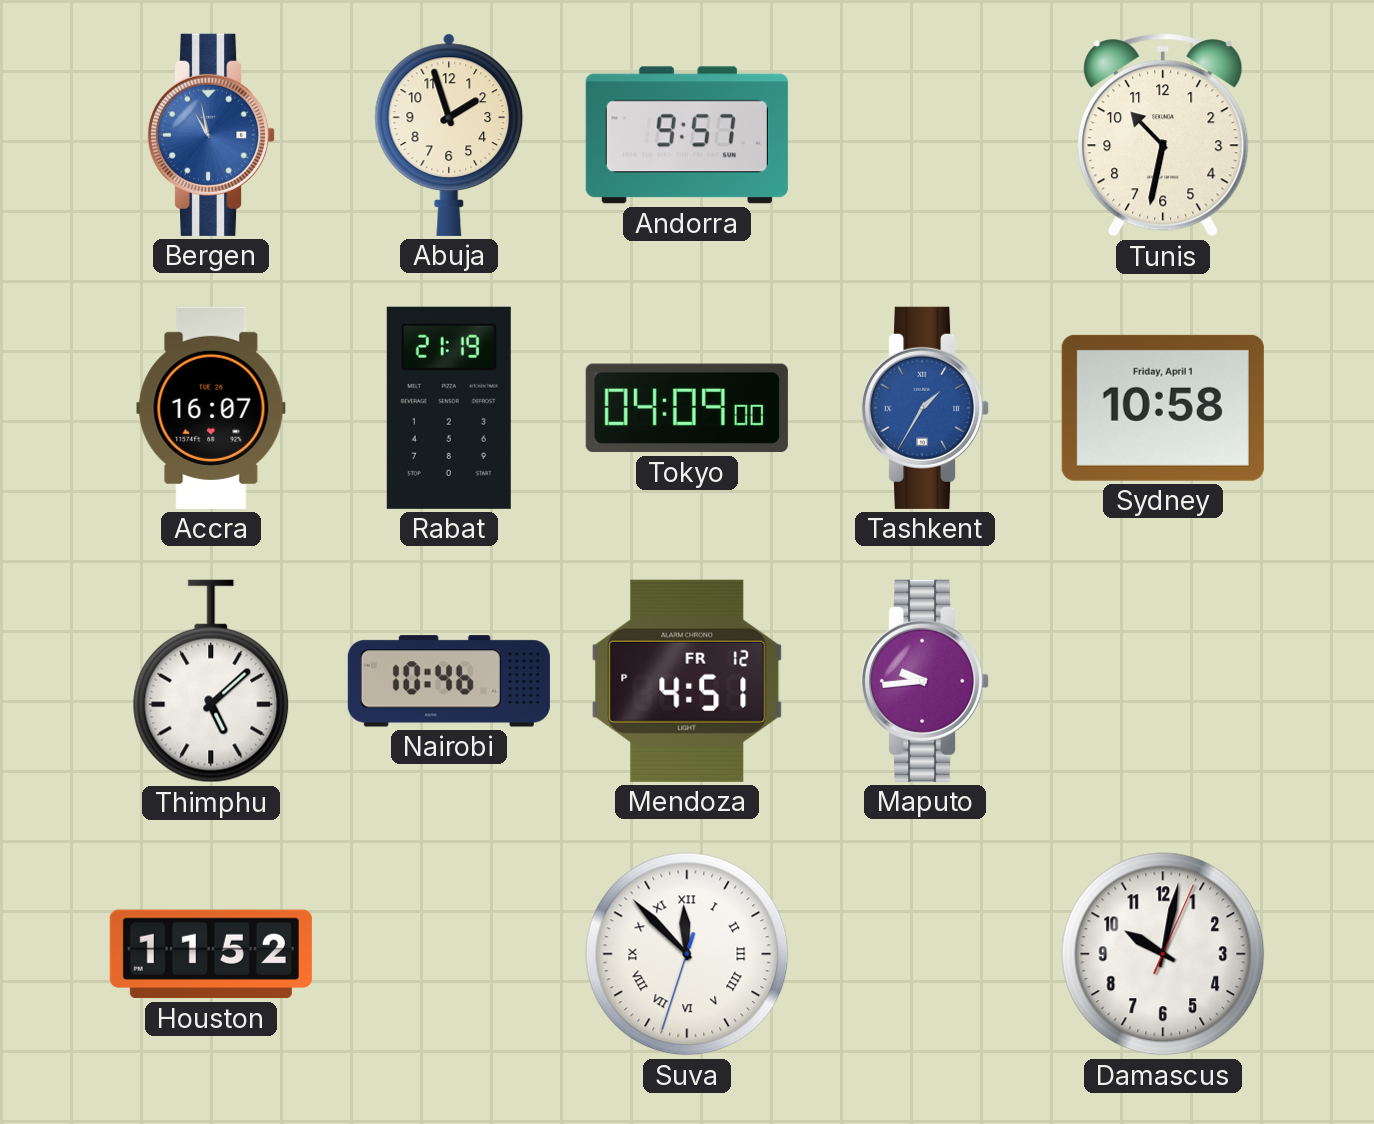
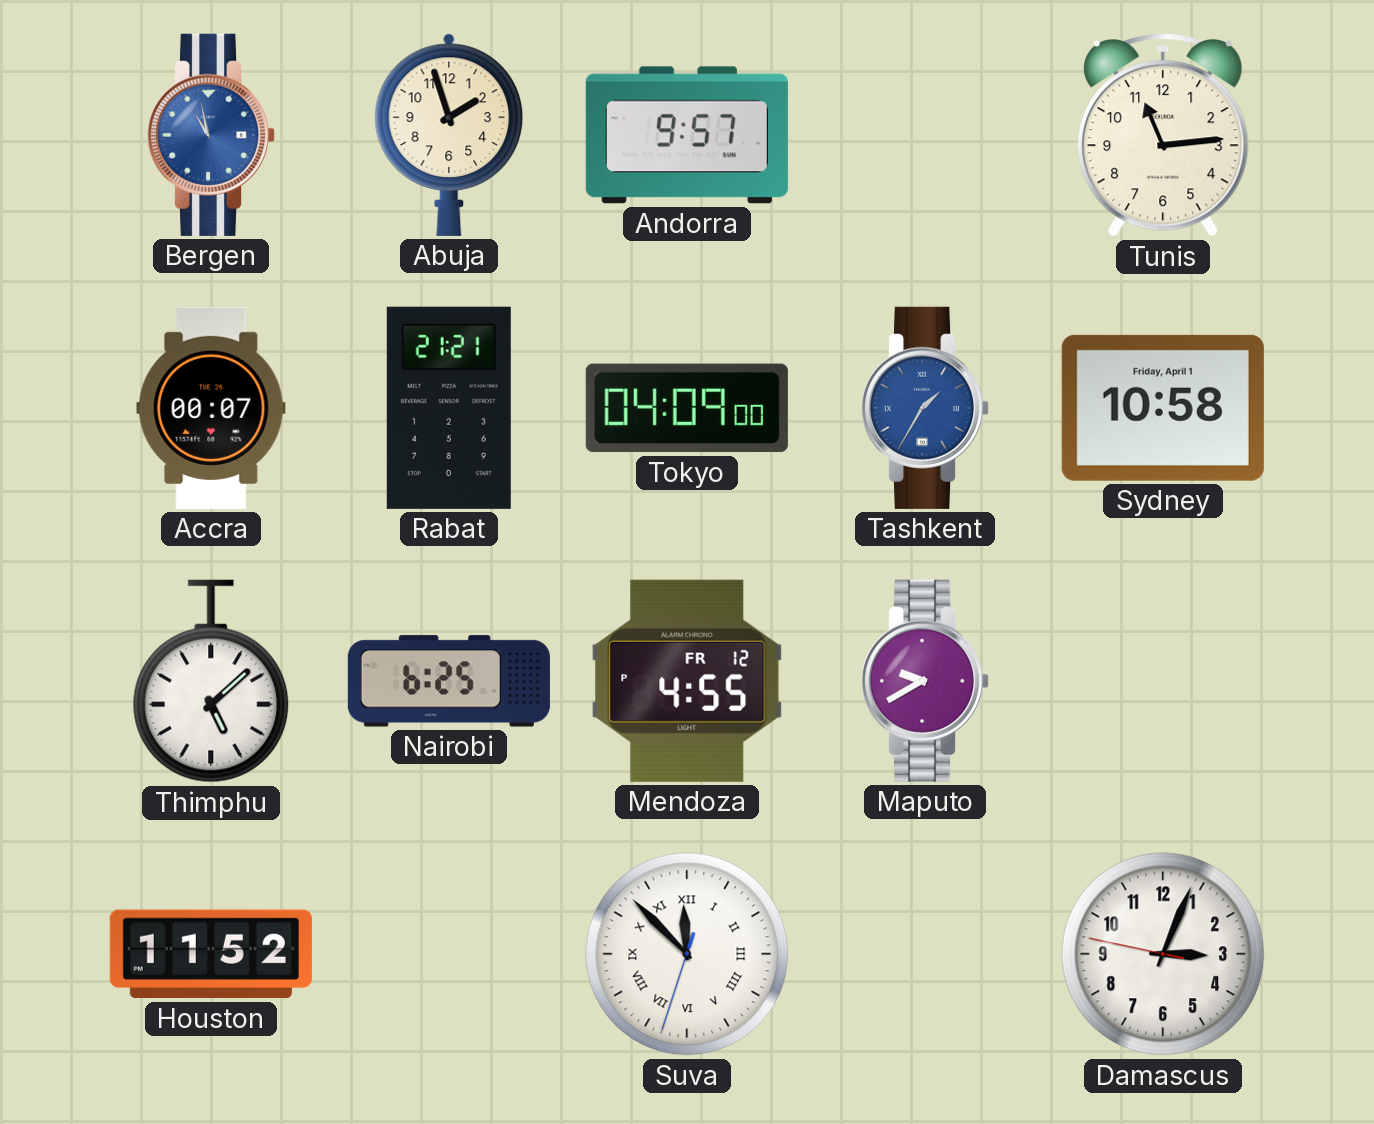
Tunis: 10:32 -> 11:14 (1163, 135)
Accra: 16:07 -> 00:07 (211, 408)
Rabat: 21:19 -> 21:21 (449, 408)
Nairobi: 10:46 -> 6:25 (449, 681)
Mendoza: 4:51 -> 4:55 (687, 681)
Maputo: 9:44 -> 9:40 (926, 681)
Damascus: 10:02 -> 3:03 (1163, 954)
